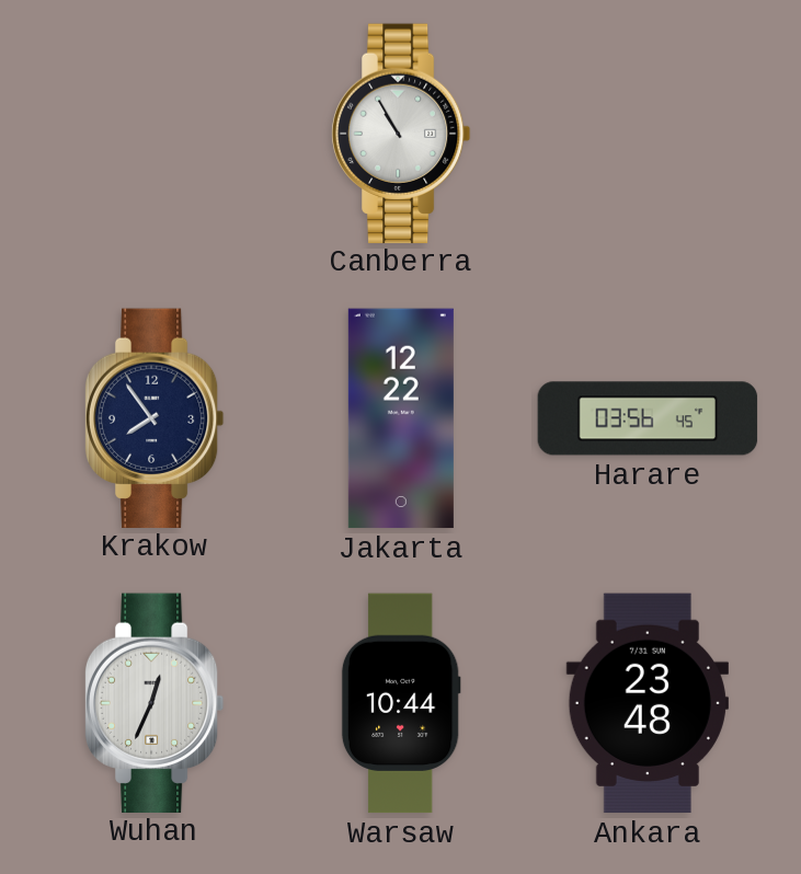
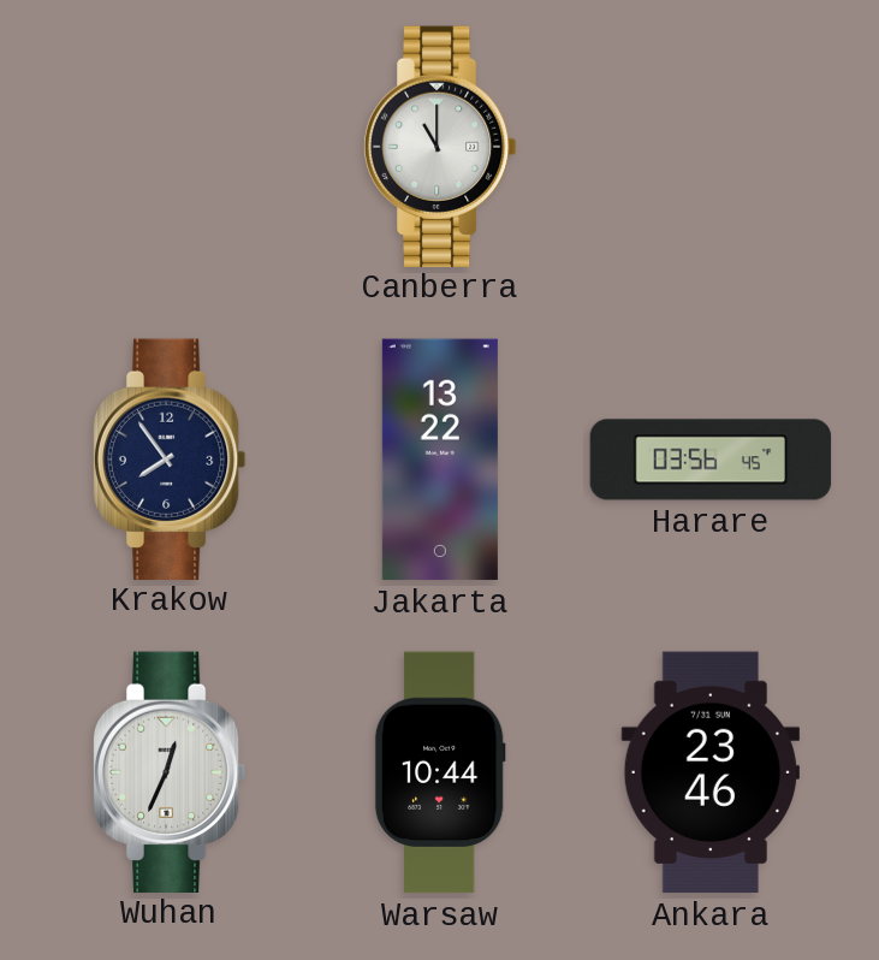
Canberra: 10:55 -> 11:00 (440, 146)
Jakarta: 12:22 -> 13:22 (440, 460)
Ankara: 23:48 -> 23:46 (711, 772)
